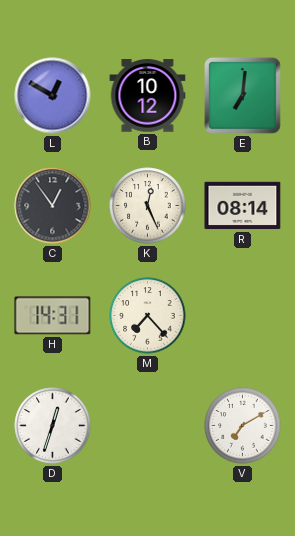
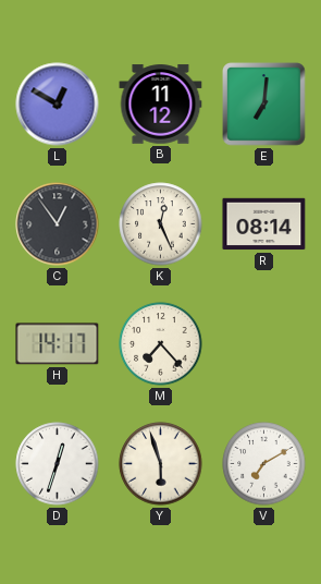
B: 10:12 -> 11:12 (161, 105)
H: 14:31 -> 14:17 (58, 344)
Y: none -> 5:57 (161, 464)
